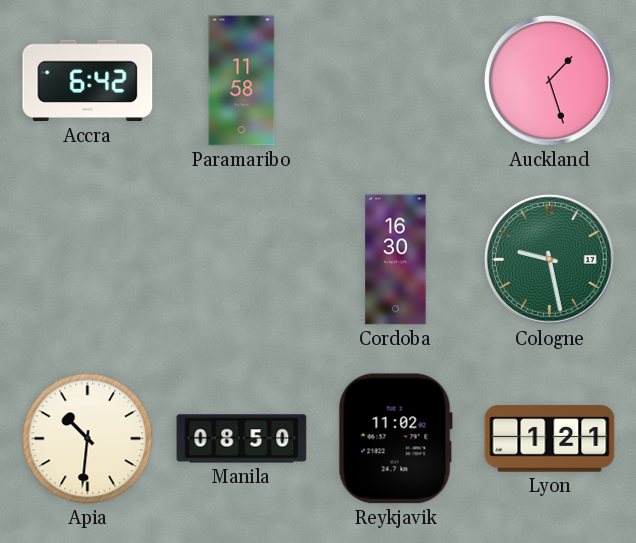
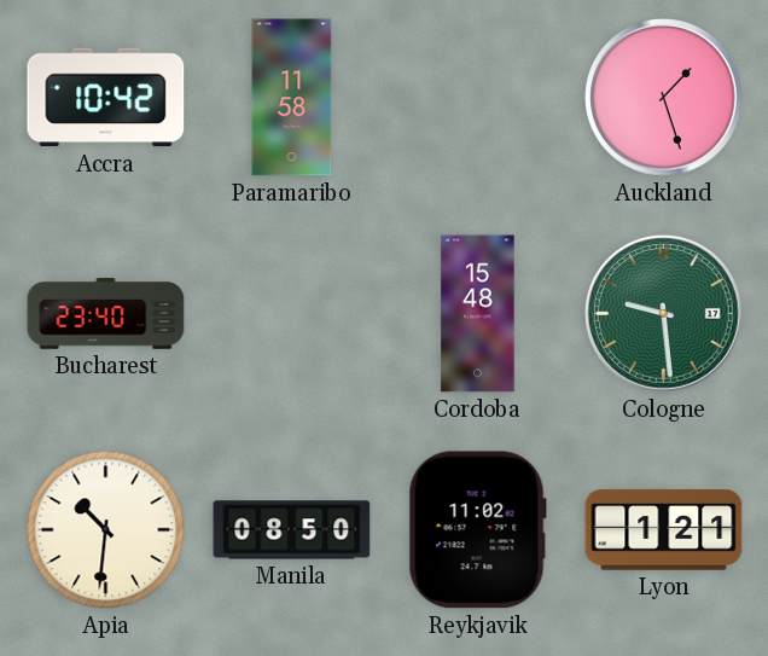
Accra: 6:42 -> 10:42 (106, 98)
Bucharest: none -> 23:40 (106, 314)
Cordoba: 16:30 -> 15:48 (478, 314)
Cologne: 9:28 -> 9:29 (664, 314)
